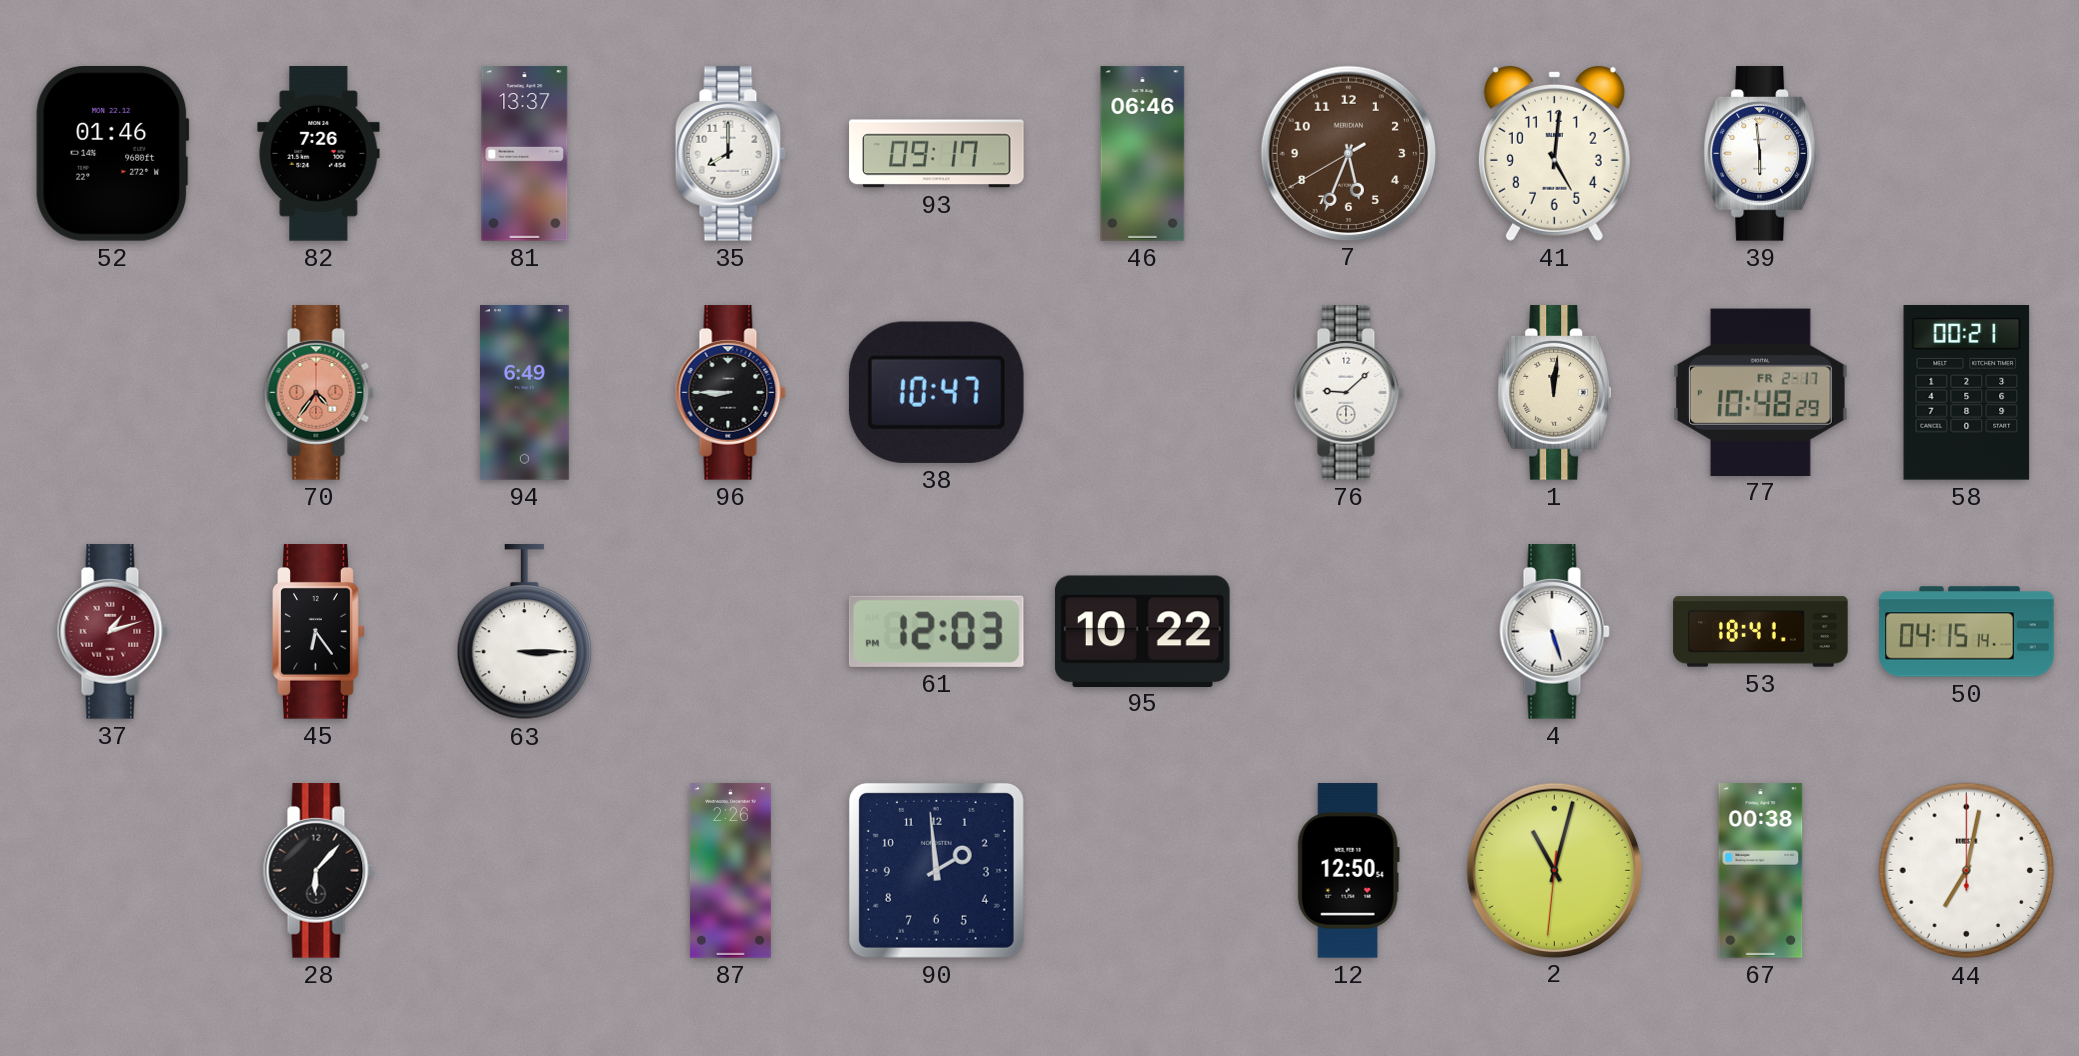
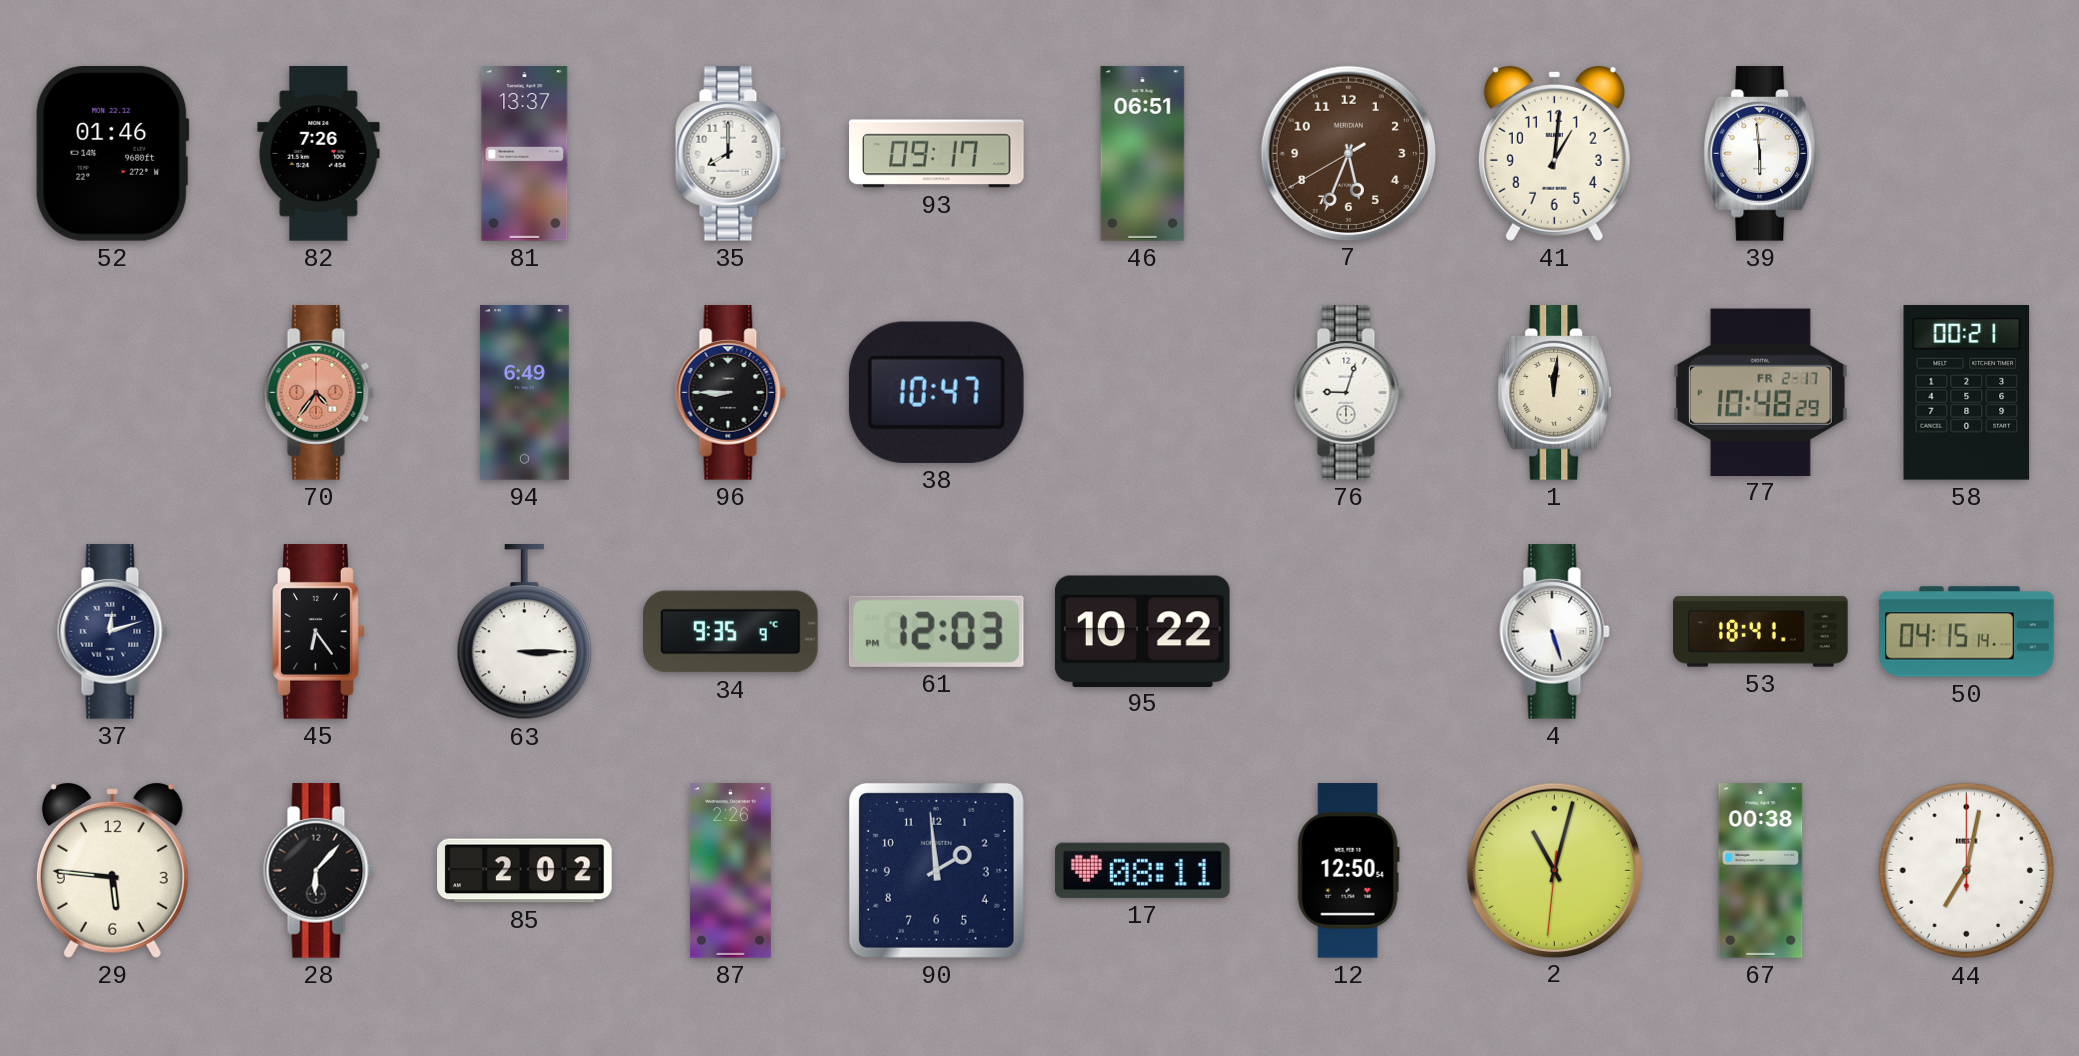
46: 06:46 -> 06:51 (1143, 154)
41: 5:01 -> 1:01 (1554, 153)
76: 9:08 -> 9:03 (1348, 393)
37: 1:12 -> 12:12 (112, 632)
37 dial: burgundy -> navy (112, 632)
34: none -> 9:35 (731, 632)
29: none -> 5:46 (112, 870)
85: none -> 2:02 (525, 871)
17: none -> 08:11 (1143, 870)
